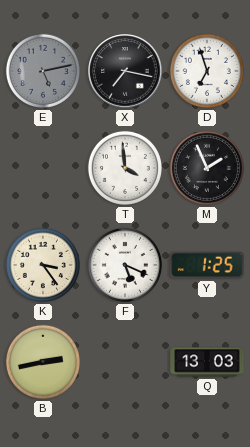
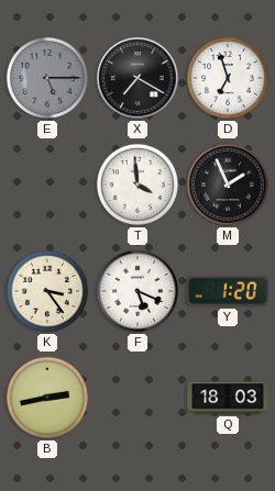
E: 5:13 -> 5:15 (47, 78)
X: 7:17 -> 7:20 (137, 78)
Y: 1:25 -> 1:20 (228, 291)
Q: 13:03 -> 18:03 (228, 398)
